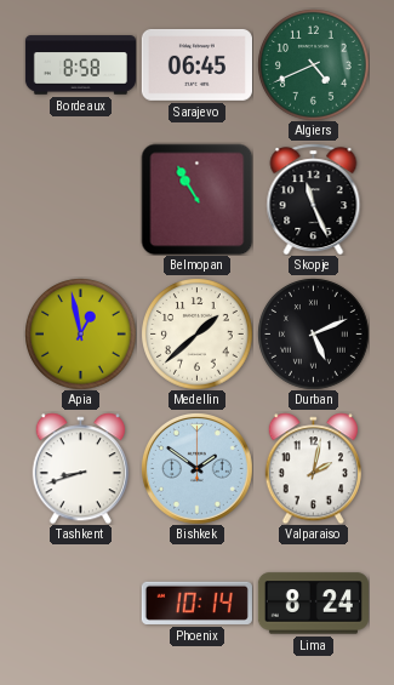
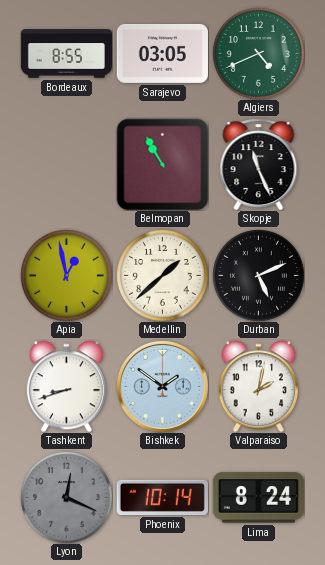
Bordeaux: 8:58 -> 8:55 (66, 54)
Sarajevo: 06:45 -> 03:05 (162, 53)
Lyon: none -> 12:19 (67, 498)
